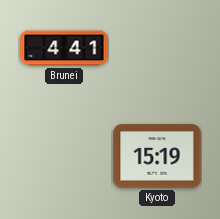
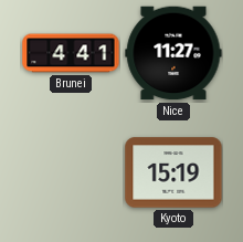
Nice: none -> 11:27 (173, 53)
